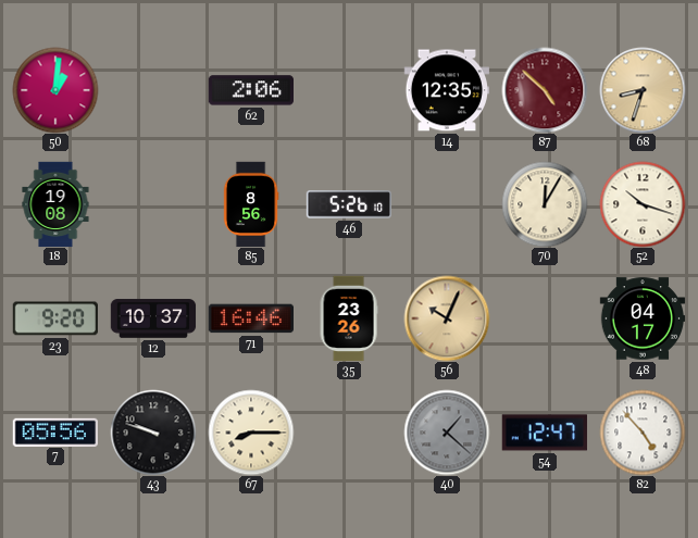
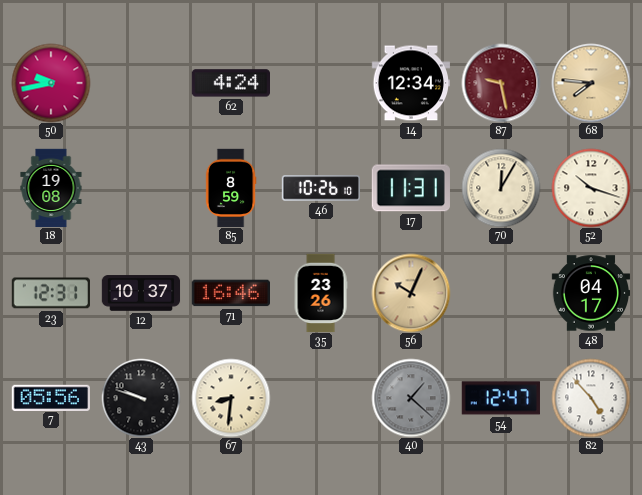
50: 1:01 -> 9:43 (51, 83)
62: 2:06 -> 4:24 (230, 83)
14: 12:35 -> 12:34 (410, 83)
87: 4:52 -> 9:28 (501, 83)
68: 8:33 -> 7:46 (591, 83)
85: 8:56 -> 8:59 (231, 188)
46: 5:26 -> 10:26 (320, 188)
17: none -> 11:31 (411, 188)
23: 9:20 -> 12:31 (51, 293)
67: 8:15 -> 8:31 (231, 398)
